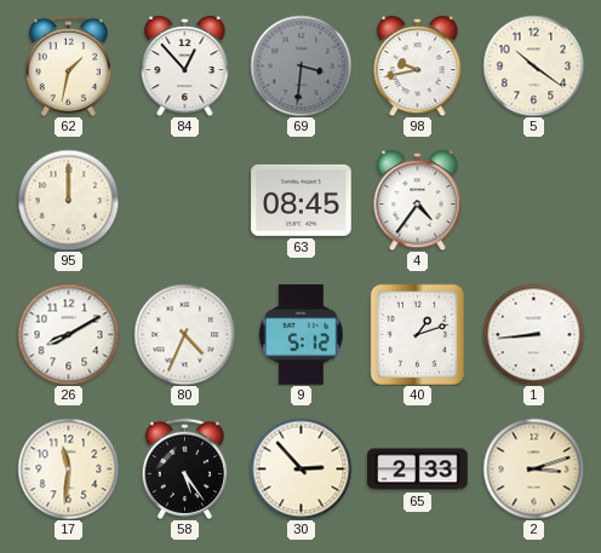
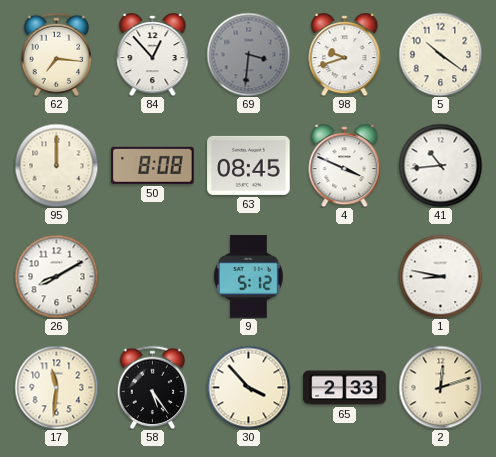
62: 1:32 -> 7:16 (56, 54)
98: 9:43 -> 9:42 (345, 55)
50: none -> 8:08 (153, 165)
4: 4:36 -> 3:49 (345, 166)
41: none -> 10:44 (440, 165)
80: 4:34 -> none (184, 334)
40: 1:12 -> none (417, 334)
1: 8:44 -> 8:47 (440, 276)
30: 2:53 -> 3:53 (248, 387)
2: 3:12 -> 12:12 (440, 387)
